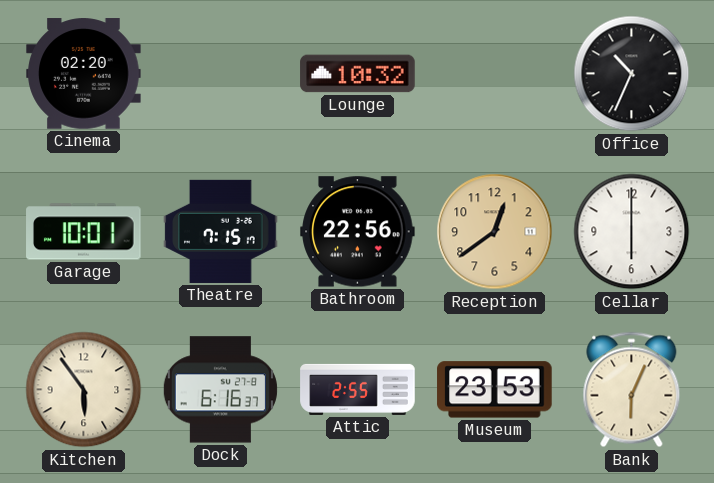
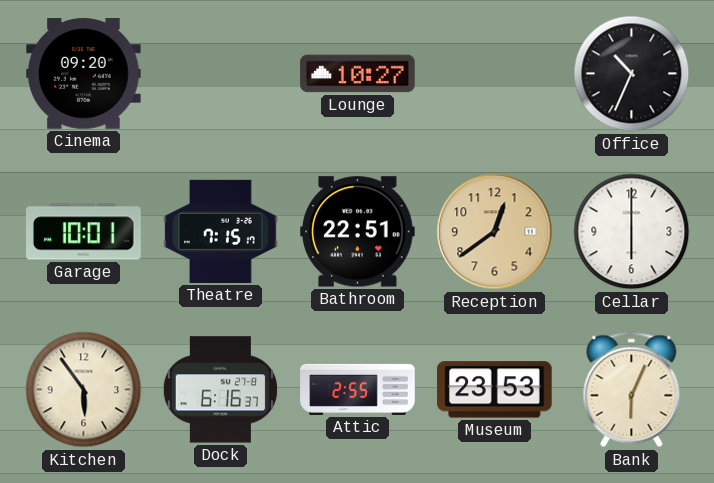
Cinema: 02:20 -> 09:20 (84, 74)
Lounge: 10:32 -> 10:27 (358, 74)
Bathroom: 22:56 -> 22:51 (358, 232)
